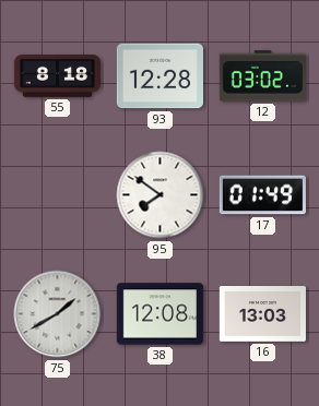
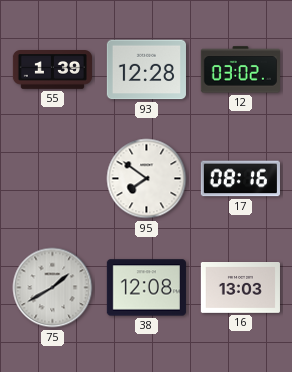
55: 8:18 -> 1:39 (52, 70)
17: 01:49 -> 08:16 (240, 179)
